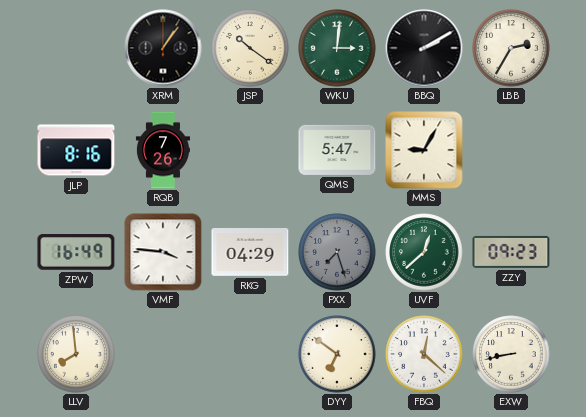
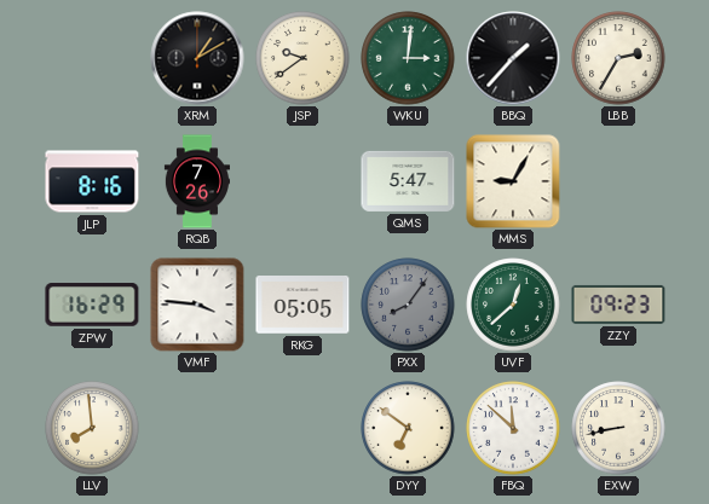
XRM: 1:06 -> 1:10 (197, 58)
JSP: 10:21 -> 9:39 (302, 58)
BBQ: 2:10 -> 1:37 (513, 58)
ZPW: 16:49 -> 16:29 (92, 305)
RKG: 04:29 -> 05:05 (302, 306)
PXX: 7:27 -> 8:06 (408, 305)
FBQ: 12:22 -> 11:52 (513, 428)
